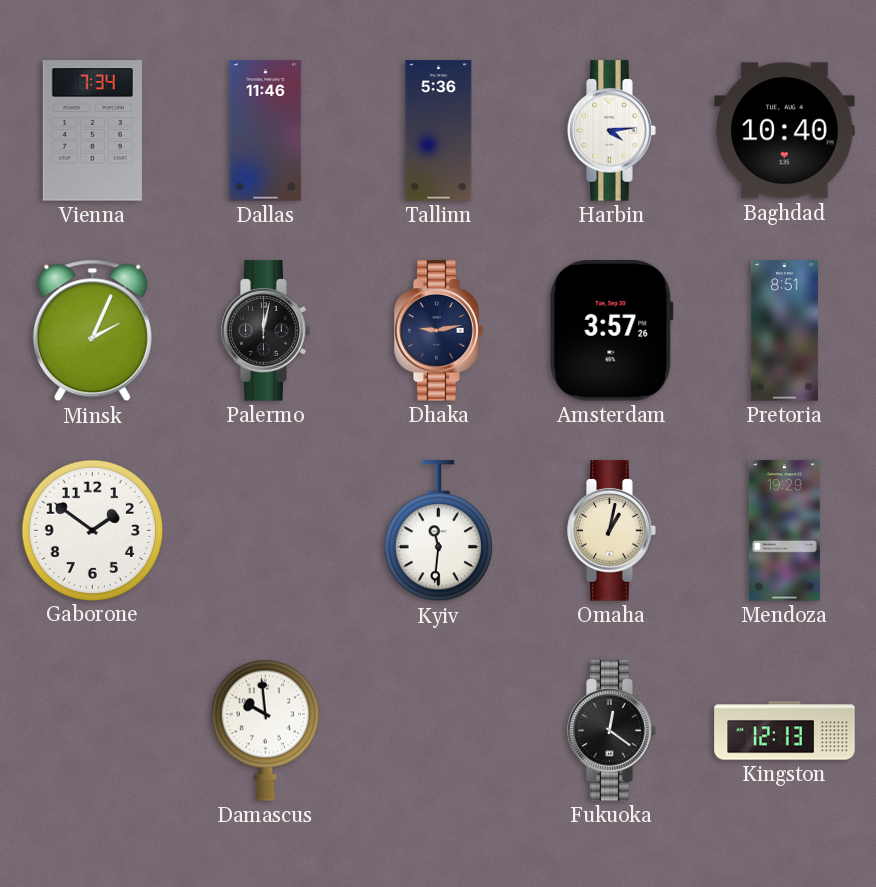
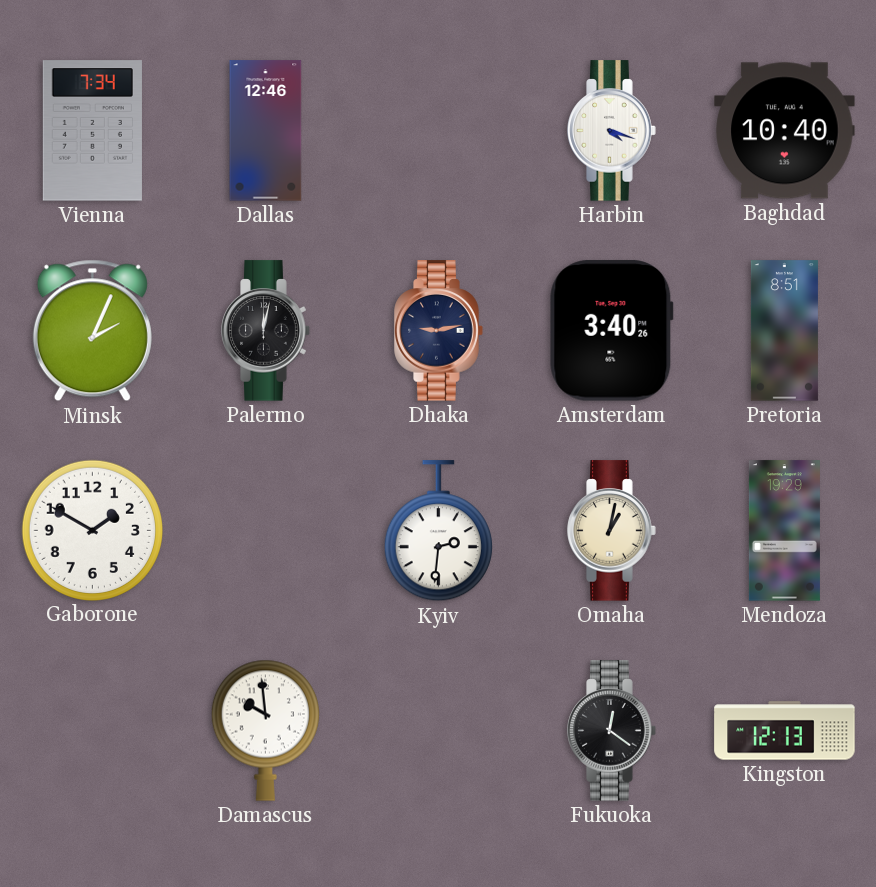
Dallas: 11:46 -> 12:46 (266, 131)
Tallinn: 5:36 -> none (439, 131)
Harbin: 4:14 -> 4:18 (612, 131)
Amsterdam: 3:57 -> 3:40 (612, 331)
Gaborone: 1:51 -> 1:50 (92, 530)
Kyiv: 11:31 -> 2:31 (438, 531)
